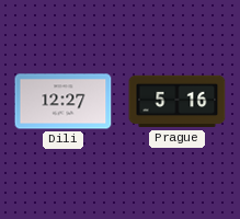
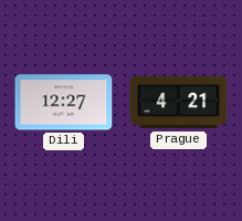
Prague: 5:16 -> 4:21 (179, 103)
